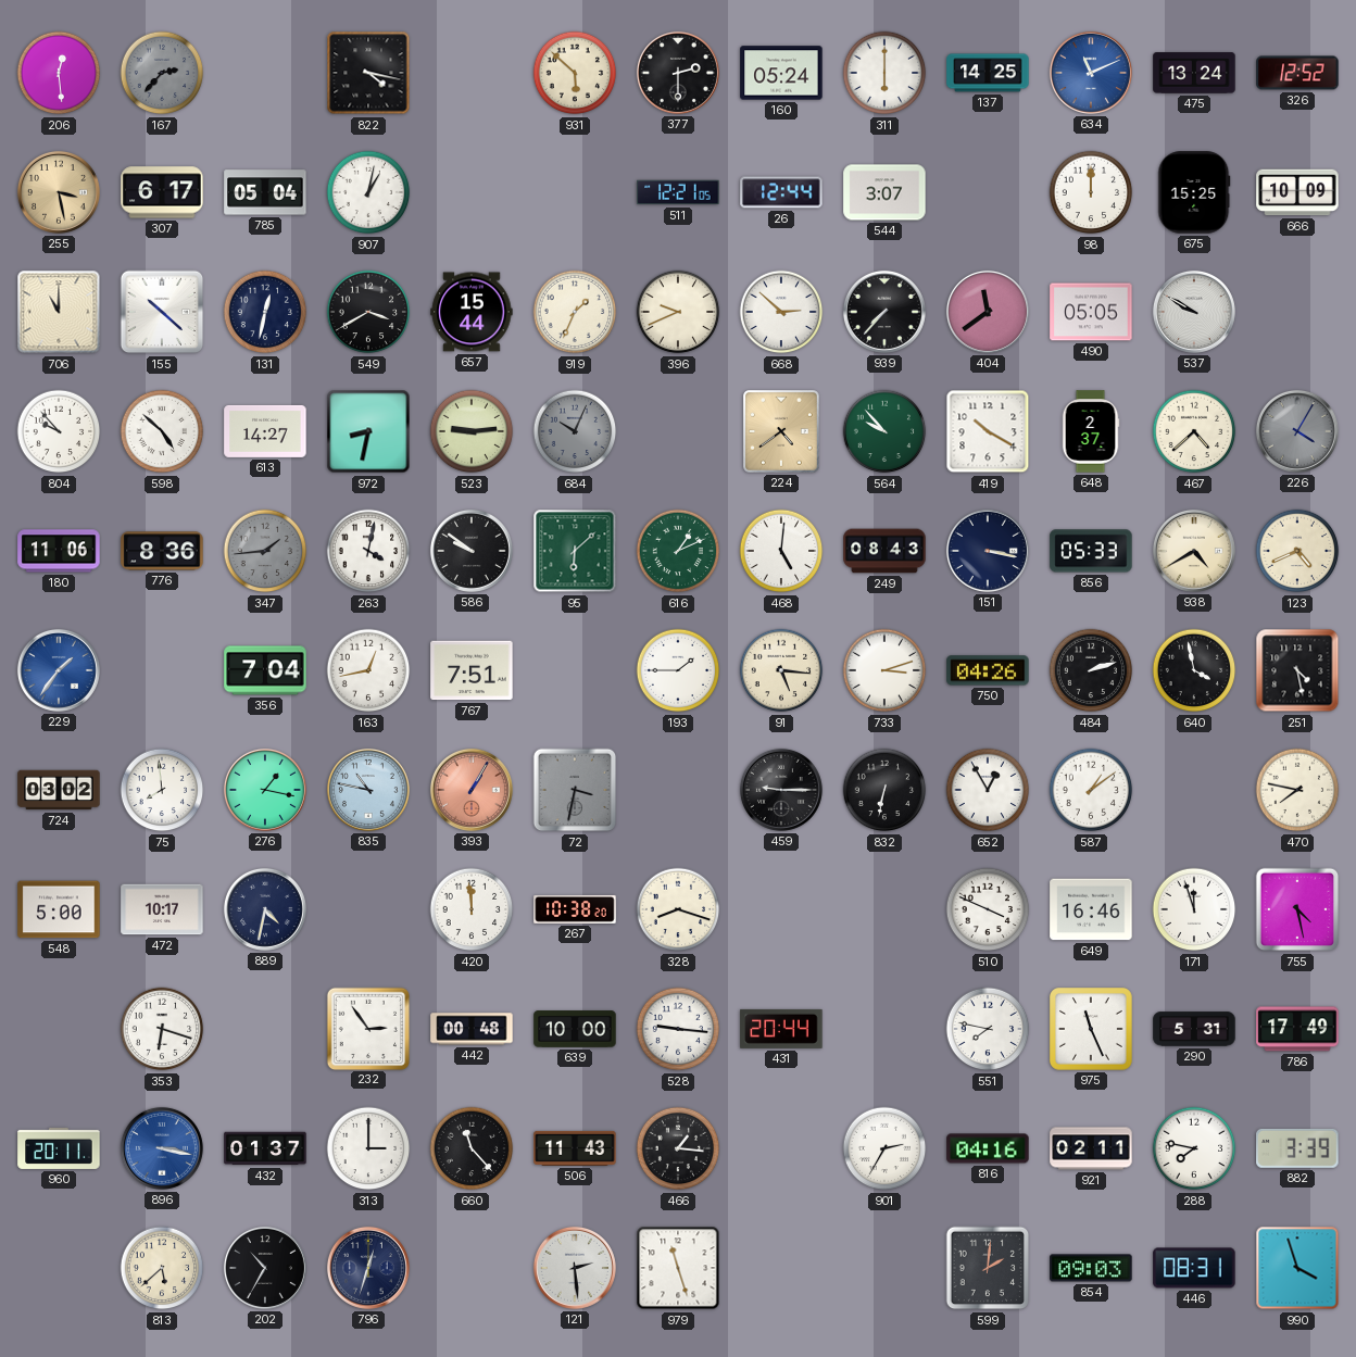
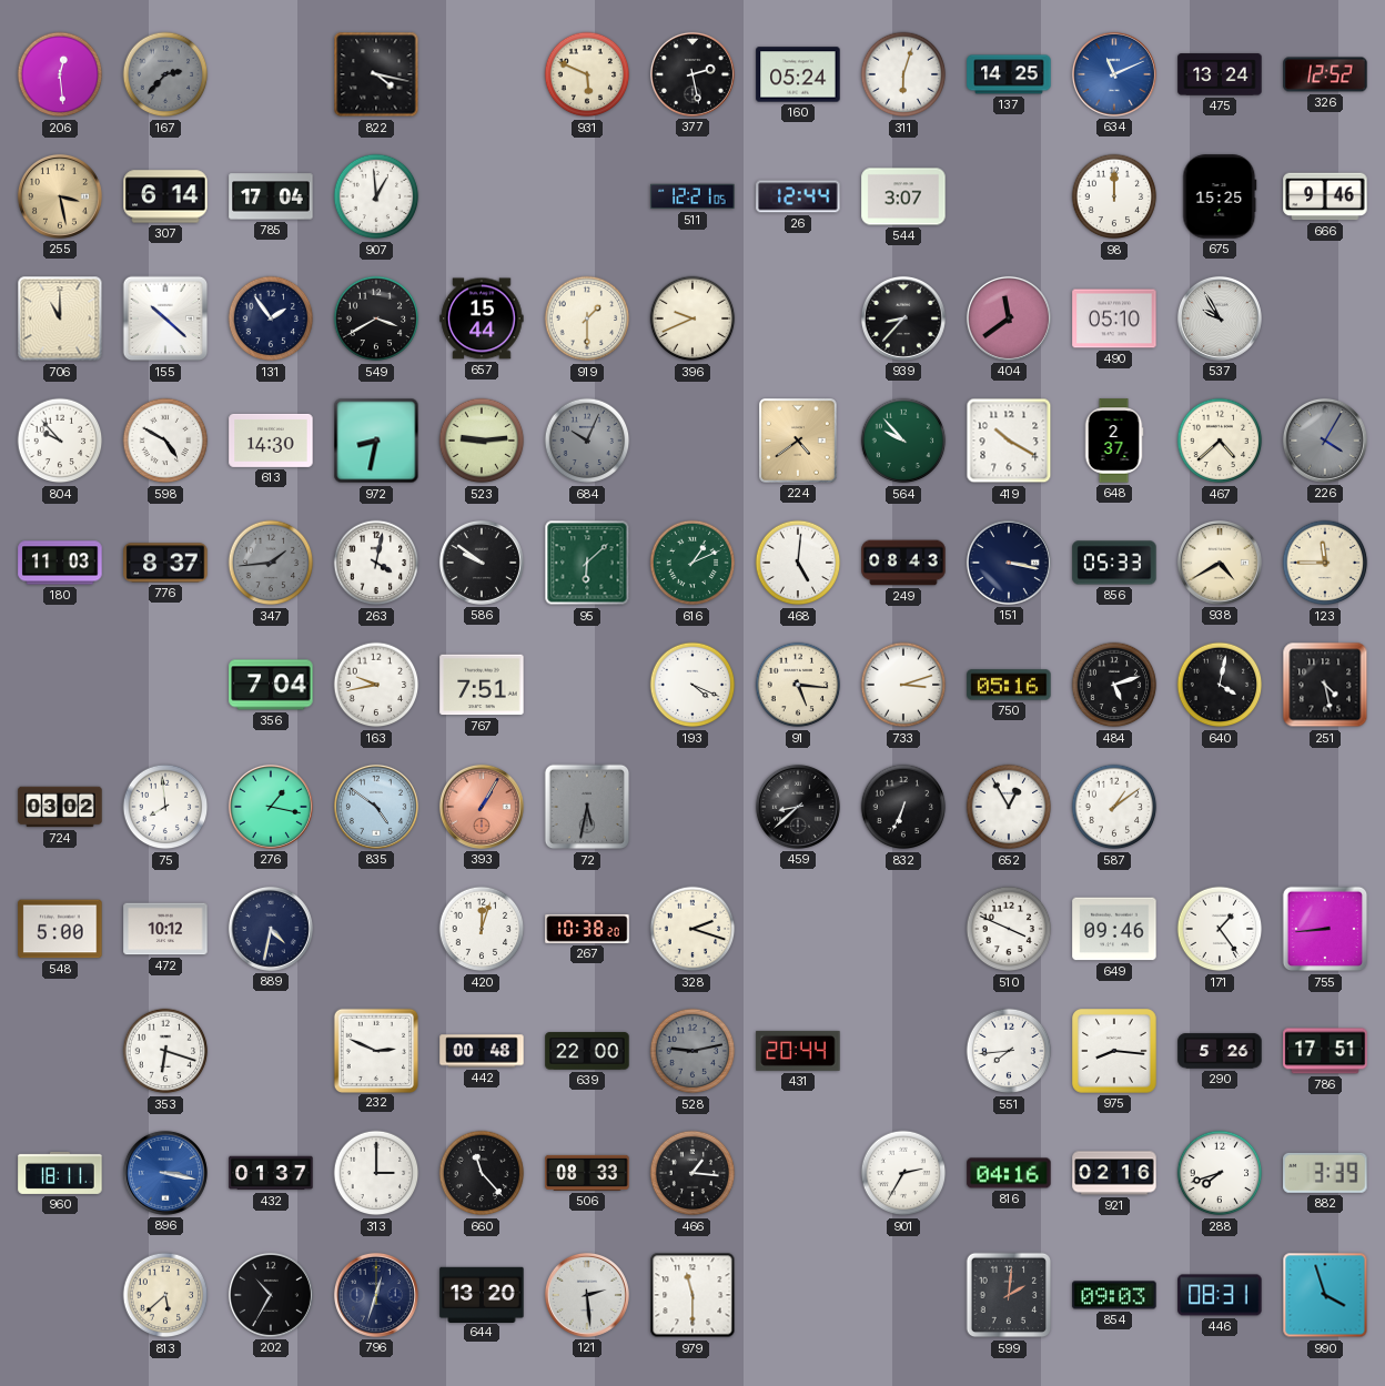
931: 5:52 -> 5:49 (587, 74)
377: 2:30 -> 2:28 (692, 74)
311: 6:00 -> 6:03 (903, 74)
307: 6:17 -> 6:14 (165, 196)
785: 05:04 -> 17:04 (271, 196)
907: 1:02 -> 12:59 (376, 196)
666: 10:09 -> 9:46 (1325, 196)
131: 12:32 -> 1:54 (271, 318)
919: 1:34 -> 1:30 (587, 318)
668: 2:52 -> none (781, 312)
939: 7:37 -> 8:37 (903, 318)
490: 05:05 -> 05:10 (1114, 318)
537: 9:50 -> 9:55 (1220, 318)
598: 4:52 -> 4:50 (165, 441)
613: 14:27 -> 14:30 (271, 441)
180: 11:06 -> 11:03 (60, 563)
776: 8:36 -> 8:37 (165, 563)
123: 4:41 -> 11:45 (1325, 563)
229: 1:36 -> none (59, 670)
163: 12:43 -> 9:43 (376, 685)
193: 1:45 -> 4:19 (692, 685)
750: 04:26 -> 05:16 (1009, 685)
484: 2:12 -> 5:12 (1114, 685)
640: 3:58 -> 4:02 (1220, 685)
835: 10:47 -> 4:51 (376, 807)
72: 3:32 -> 5:32 (587, 807)
459: 9:15 -> 8:38 (798, 807)
832: 6:32 -> 6:34 (903, 807)
470: 7:47 -> none (1297, 790)
472: 10:17 -> 10:12 (165, 929)
420: 11:59 -> 12:03 (482, 929)
328: 8:18 -> 2:18 (692, 929)
649: 16:46 -> 09:46 (1114, 929)
171: 11:57 -> 1:24 (1220, 929)
755: 4:28 -> 8:44 (1325, 929)
232: 2:54 -> 2:49 (375, 1050)
639: 10:00 -> 22:00 (587, 1051)
528: 9:16 -> 9:13 (692, 1051)
528 dial: white -> grey (692, 1051)
551: 7:47 -> 7:44 (1009, 1051)
975: 11:26 -> 8:16 (1115, 1052)
290: 5:31 -> 5:26 (1220, 1051)
786: 17:49 -> 17:51 (1325, 1051)
960: 20:11 -> 18:11 (60, 1173)
506: 11:43 -> 08:33 (587, 1173)
921: 02:11 -> 02:16 (1114, 1173)
288: 7:47 -> 7:42 (1220, 1173)
644: none -> 13:20 (482, 1294)
979: 11:27 -> 11:30 (692, 1295)
